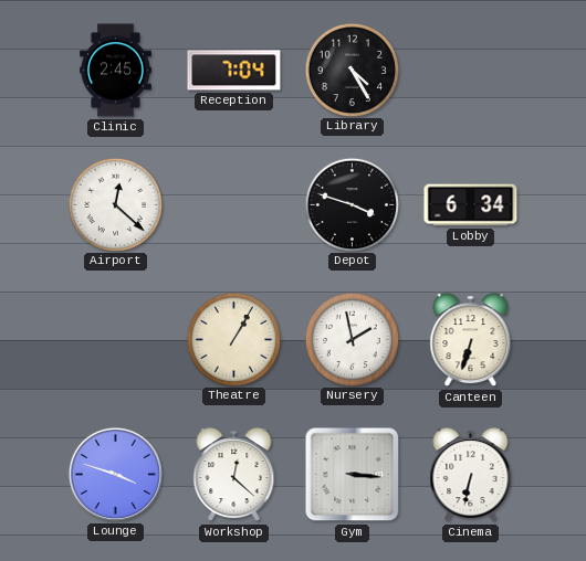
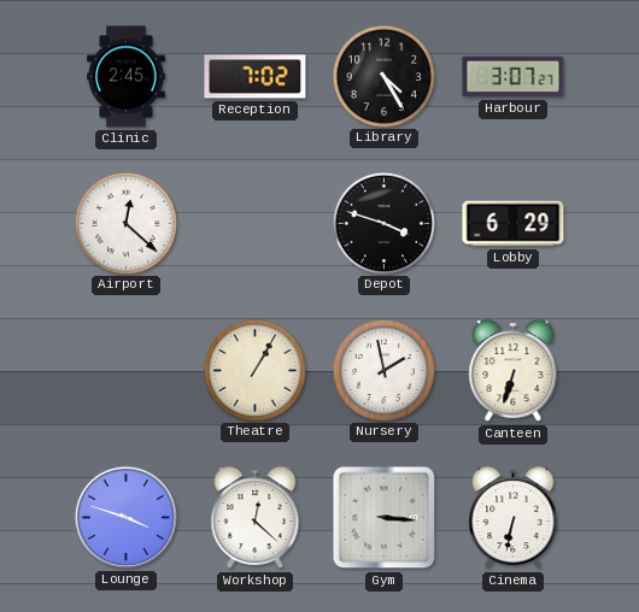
Reception: 7:04 -> 7:02 (256, 77)
Harbour: none -> 3:07 (514, 77)
Lobby: 6:34 -> 6:29 (514, 224)
